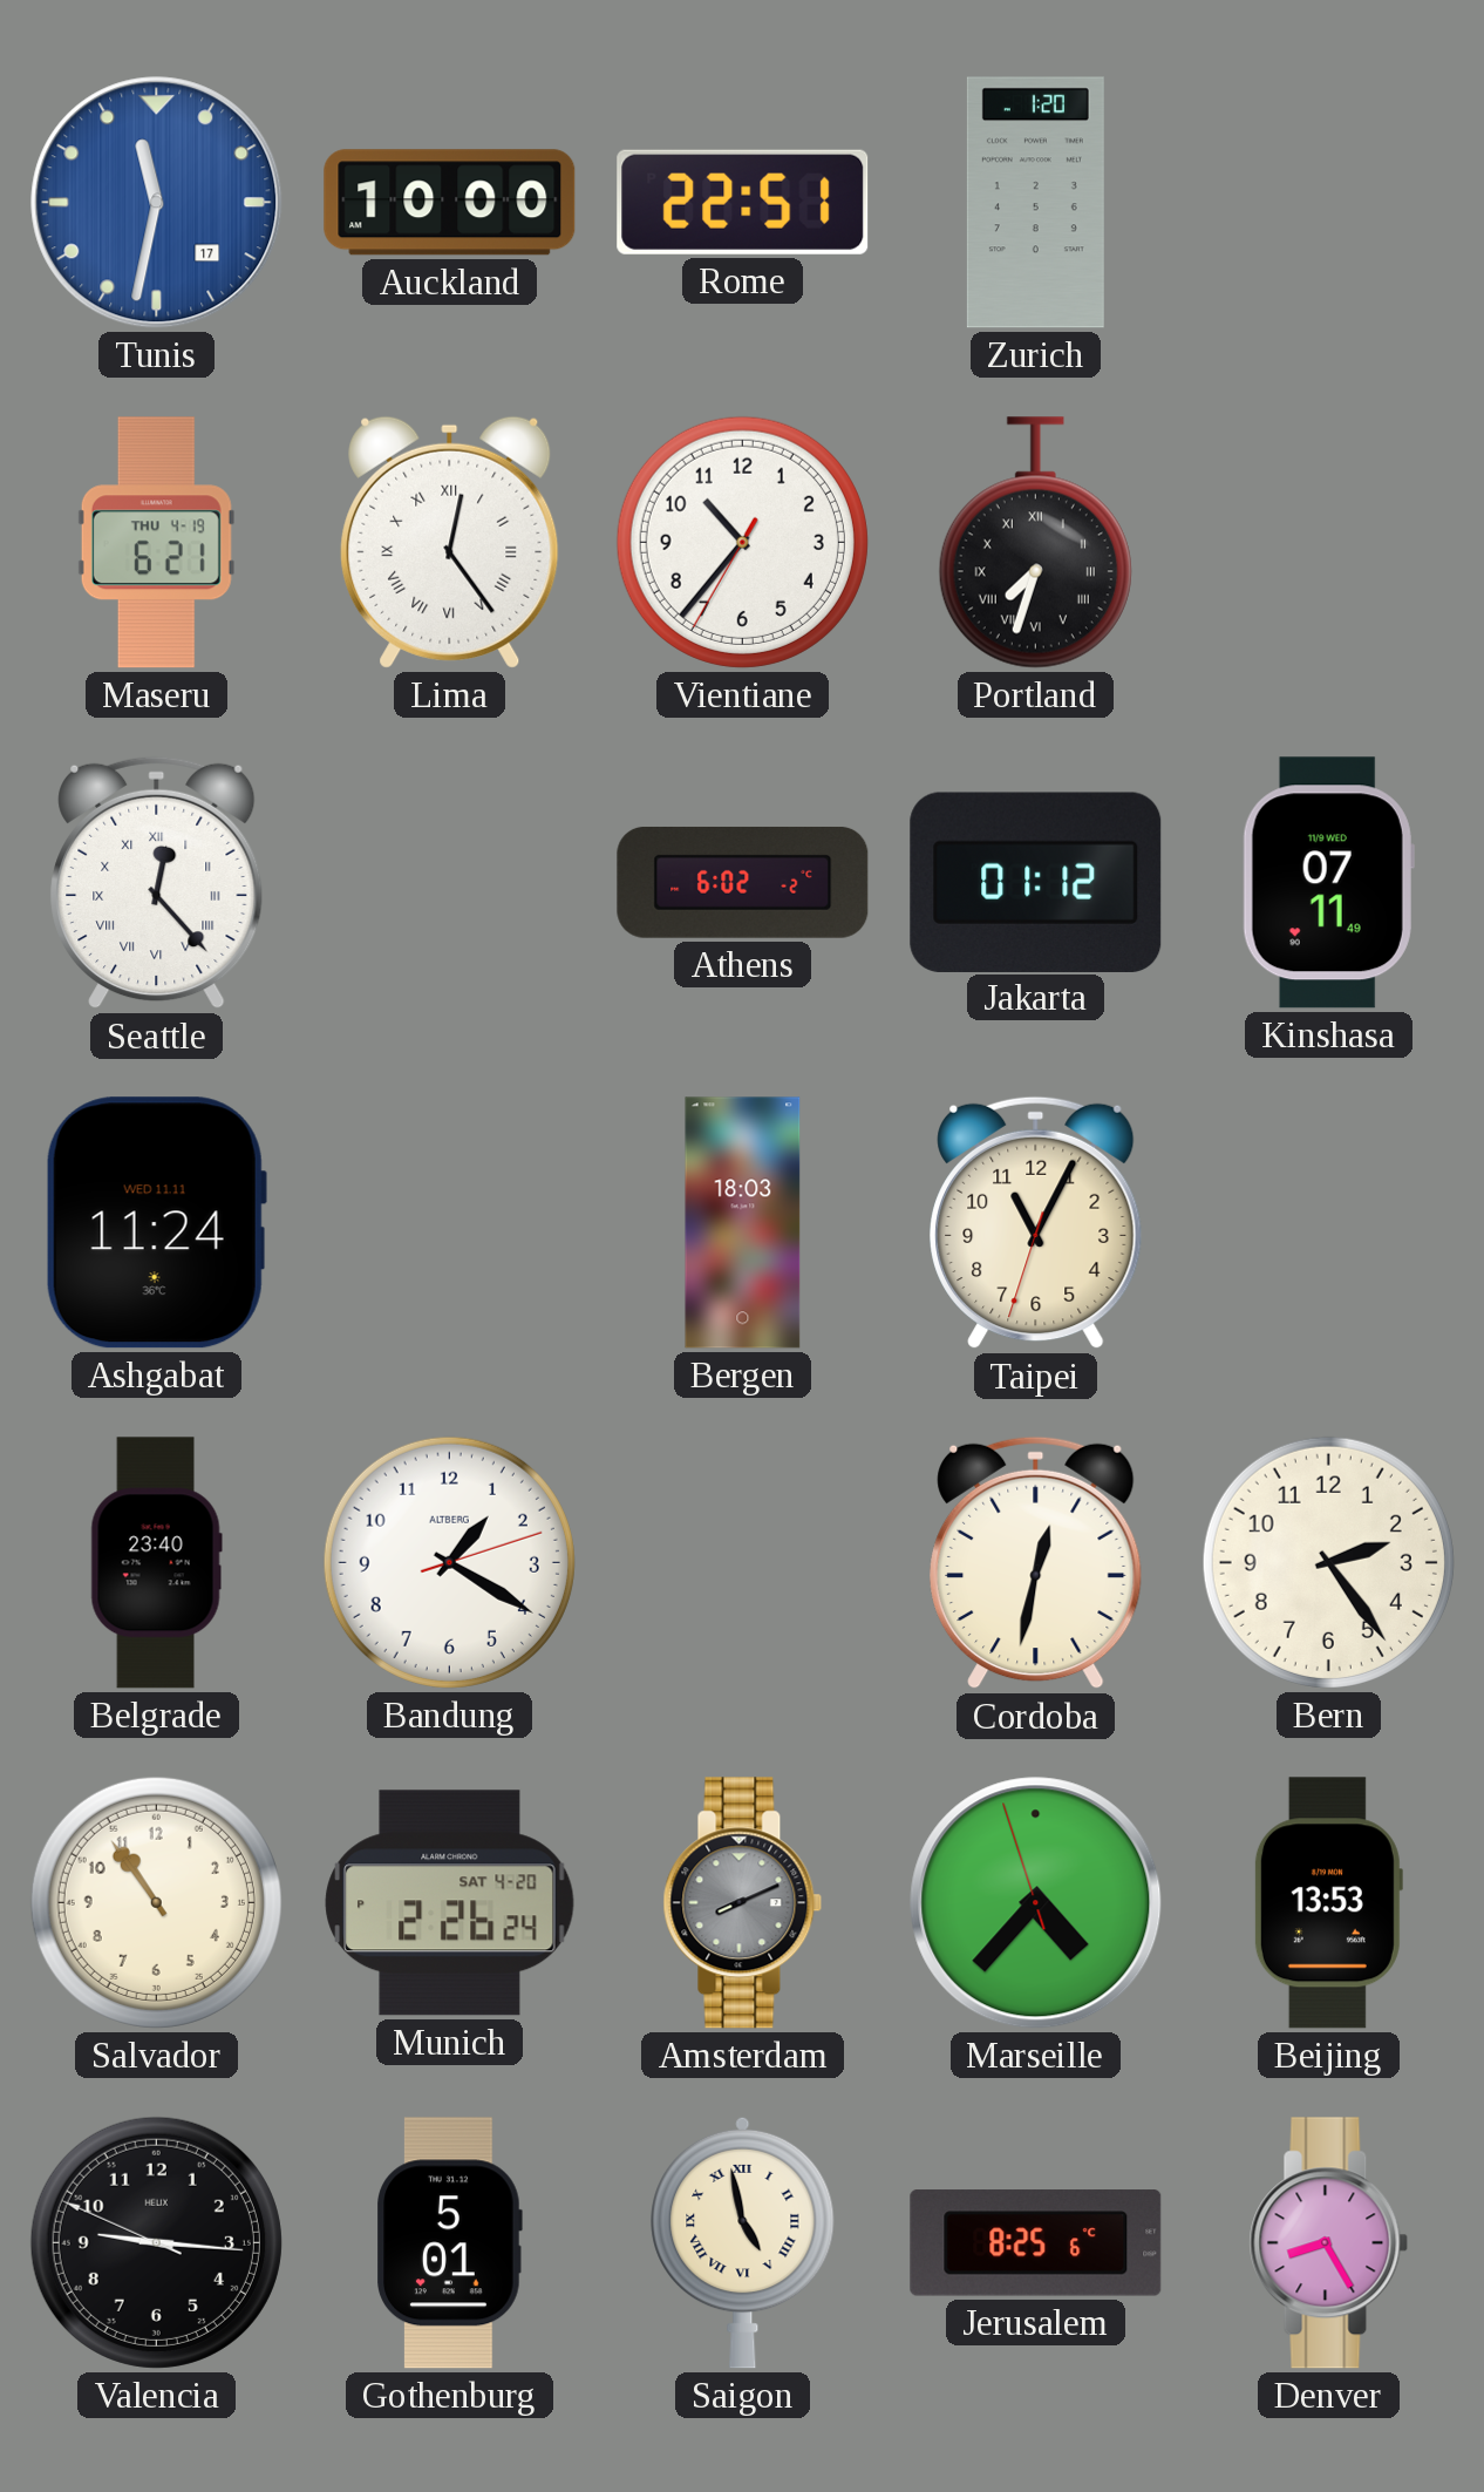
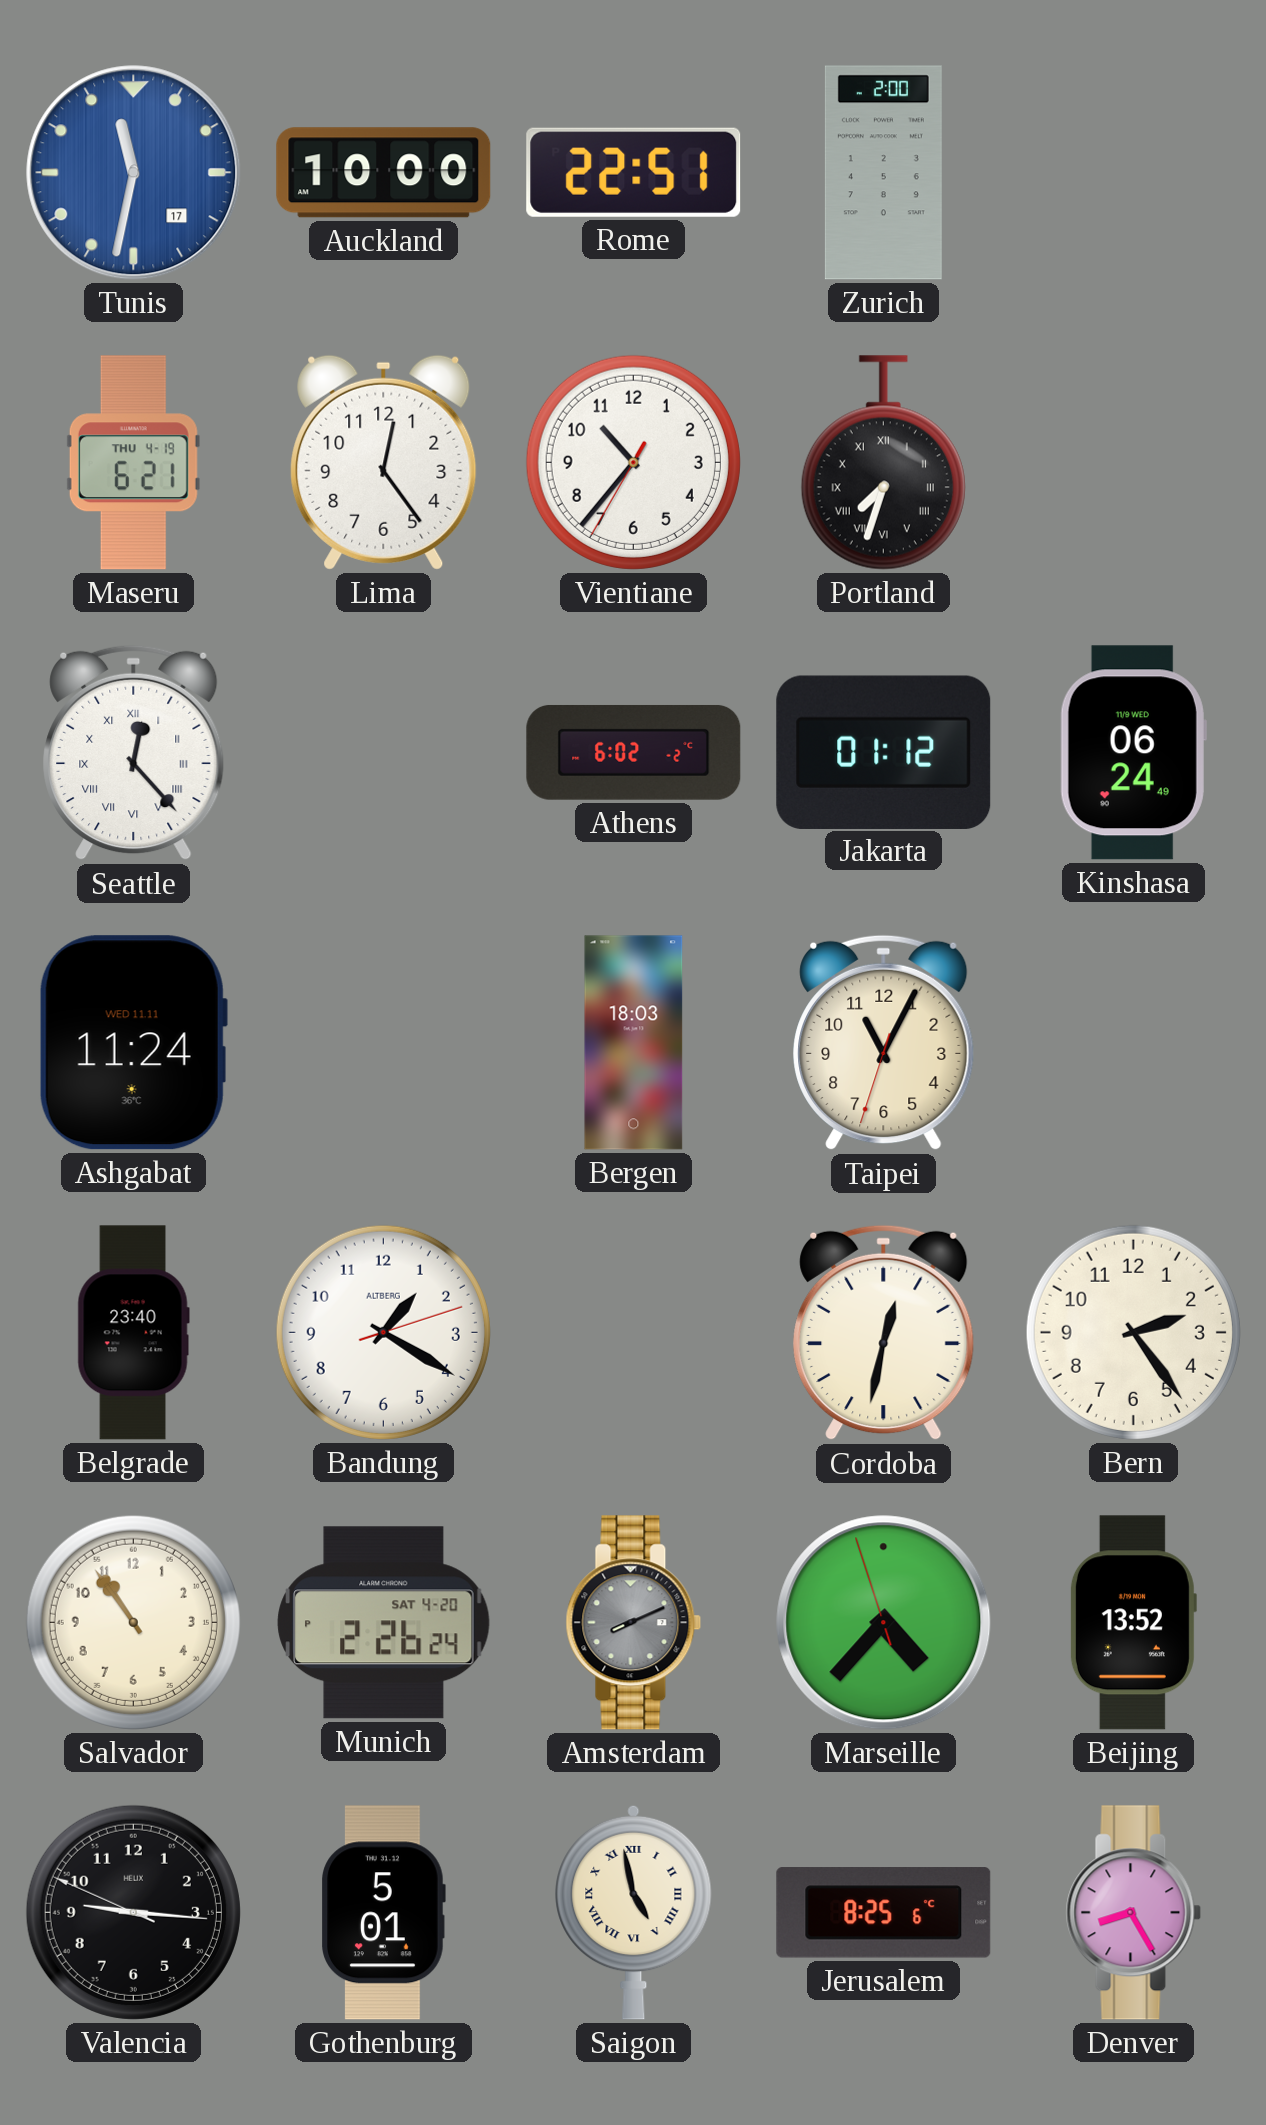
Zurich: 1:20 -> 2:00 (883, 173)
Lima numerals: Roman -> Arabic (384, 462)
Kinshasa: 07:11 -> 06:24 (1133, 753)
Beijing: 13:53 -> 13:52 (1133, 1623)
